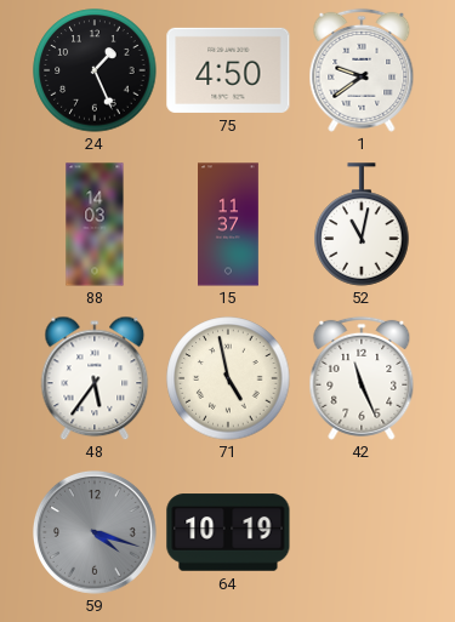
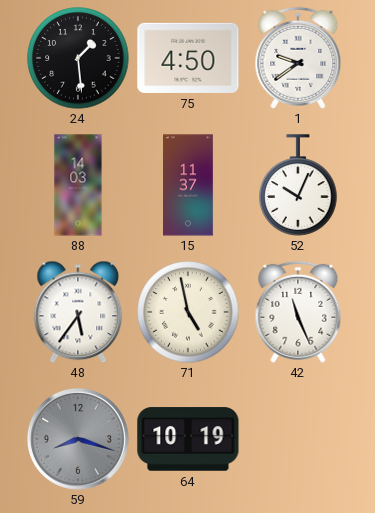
24: 1:26 -> 1:29 (78, 58)
52: 11:02 -> 10:04 (298, 185)
59: 4:18 -> 8:18 (79, 440)
